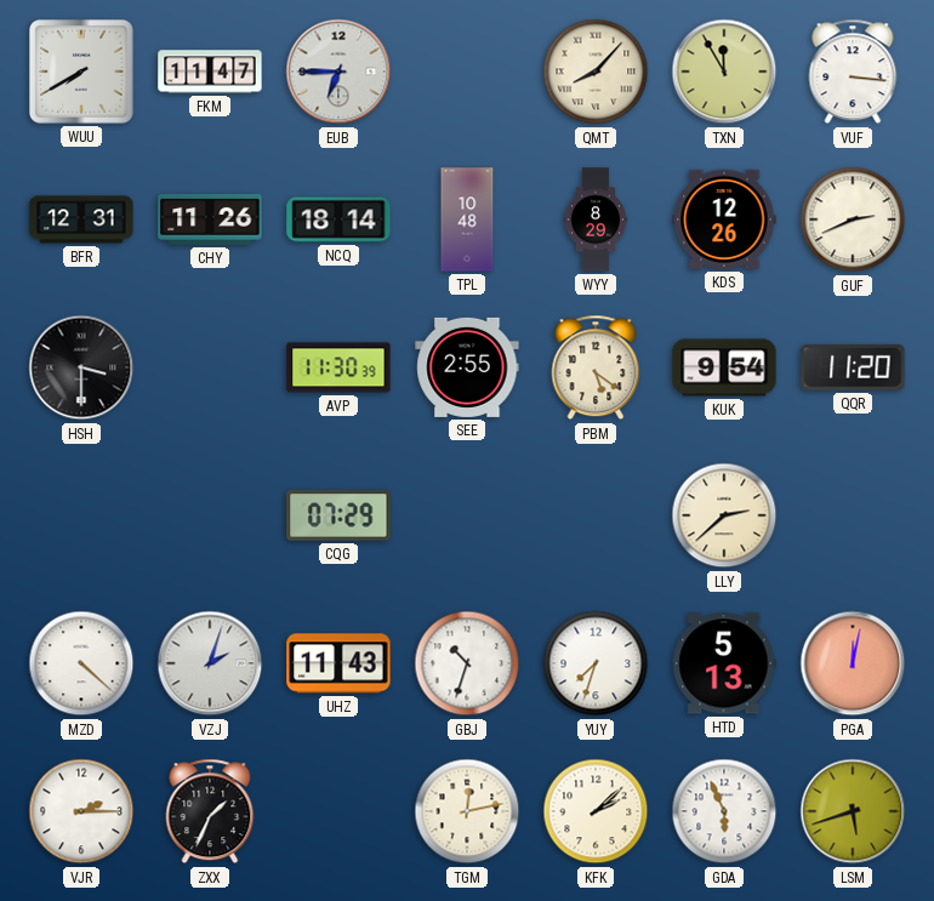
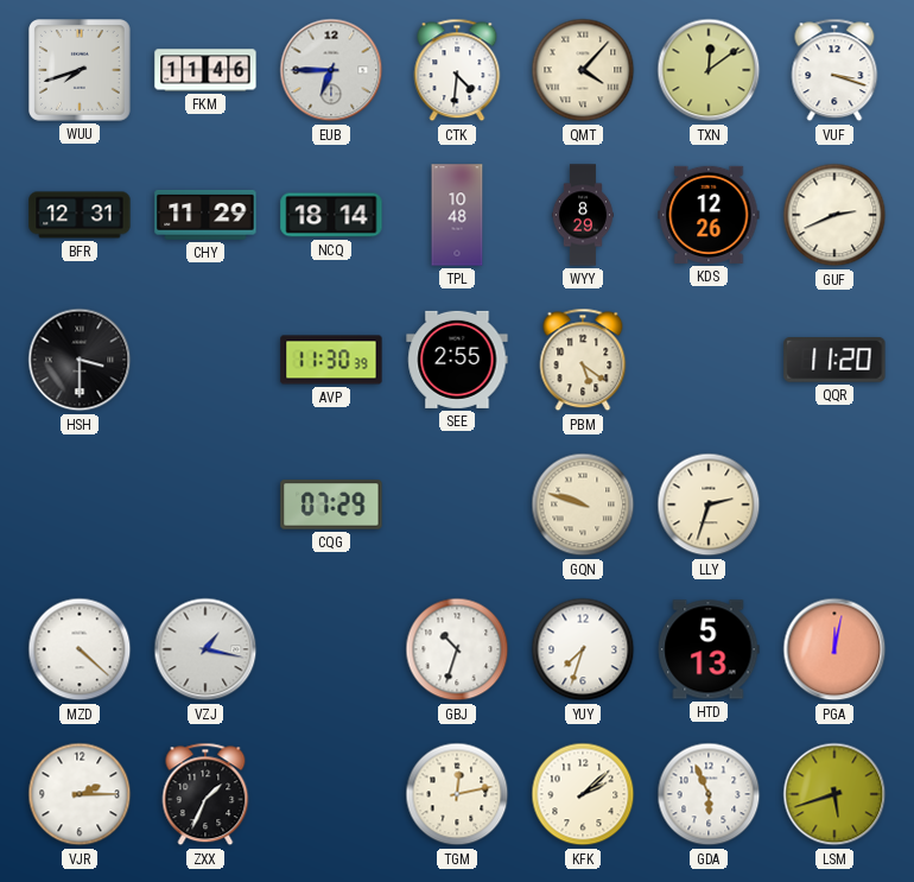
WUU: 7:40 -> 7:42 (81, 71)
FKM: 11:47 -> 11:46 (205, 70)
CTK: none -> 4:31 (457, 70)
QMT: 8:07 -> 4:07 (583, 70)
TXN: 11:55 -> 12:09 (709, 70)
VUF: 3:16 -> 3:18 (834, 70)
CHY: 11:26 -> 11:29 (205, 215)
KUK: 9:54 -> none (724, 367)
GQN: none -> 9:48 (583, 505)
LLY: 2:38 -> 2:33 (709, 505)
VZJ: 2:03 -> 1:17 (205, 649)
UHZ: 11:43 -> none (338, 663)
